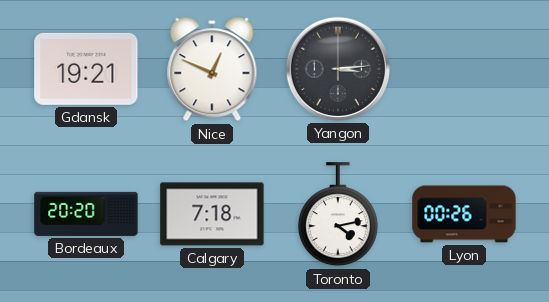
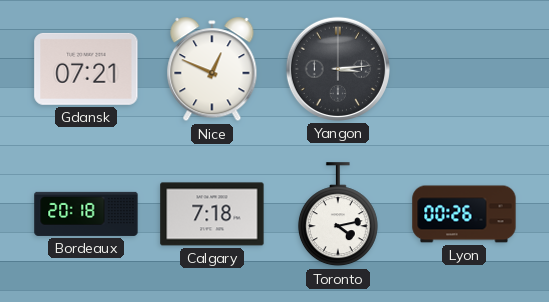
Gdansk: 19:21 -> 07:21 (86, 69)
Bordeaux: 20:20 -> 20:18 (86, 214)
